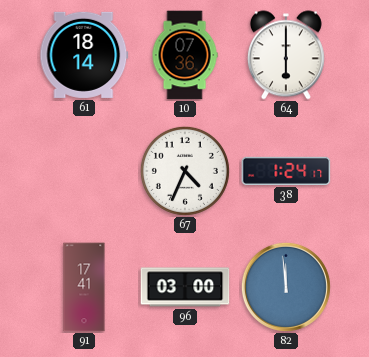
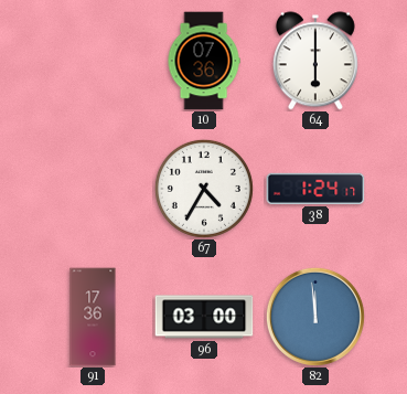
61: 18:14 -> none (84, 55)
67: 4:34 -> 4:35 (204, 189)
91: 17:41 -> 17:36 (93, 317)
